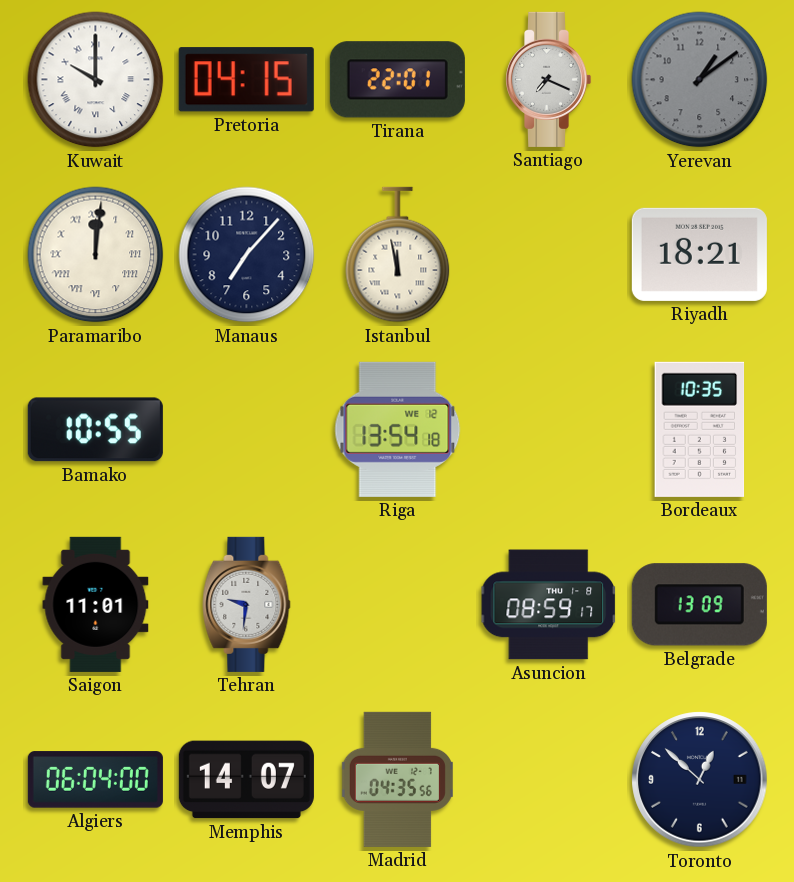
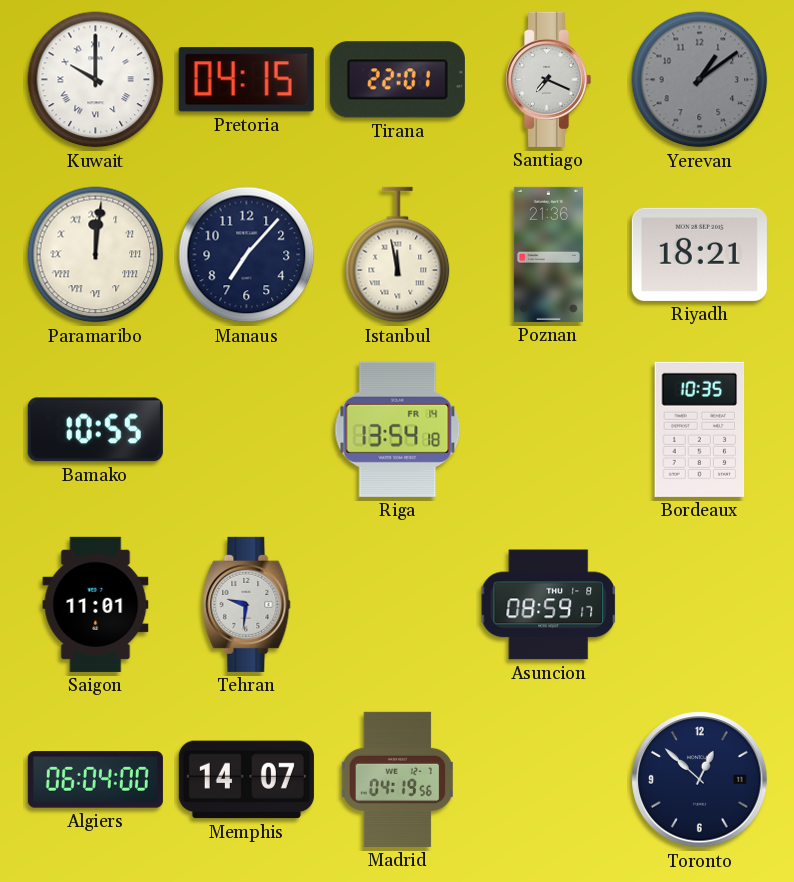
Poznan: none -> 21:36 (548, 254)
Riga date: WE 12 -> FR 14 (398, 429)
Belgrade: 13:09 -> none (699, 605)
Madrid: 04:35 -> 04:19 (397, 779)
